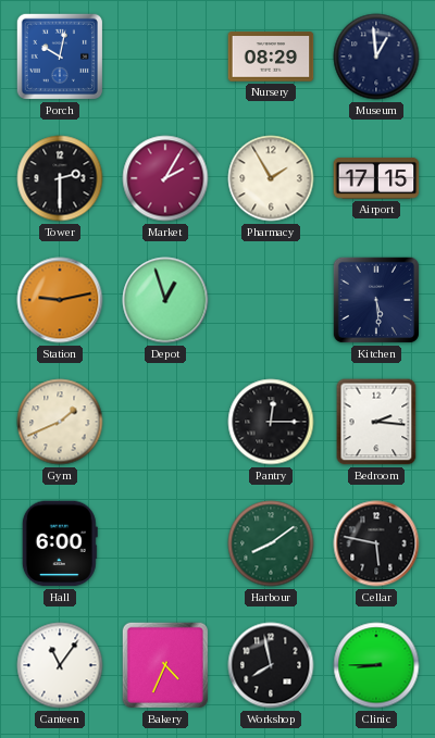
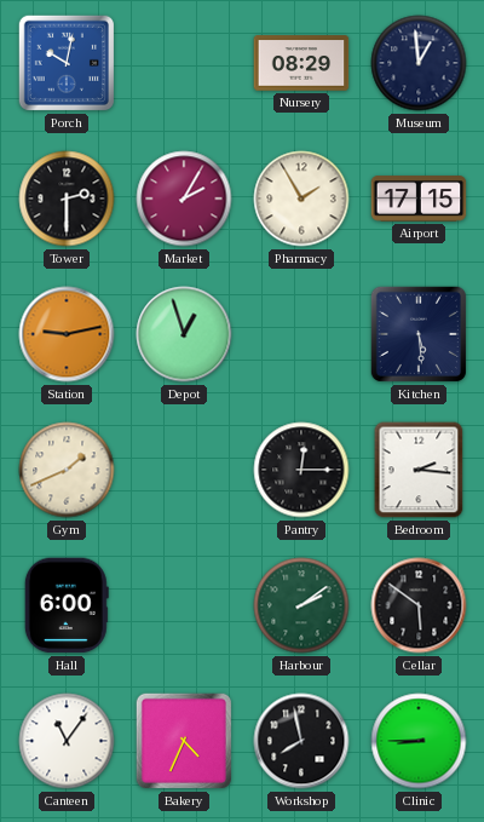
Harbour: 8:09 -> 2:09 (301, 605)
Cellar: 5:47 -> 5:51 (419, 605)
